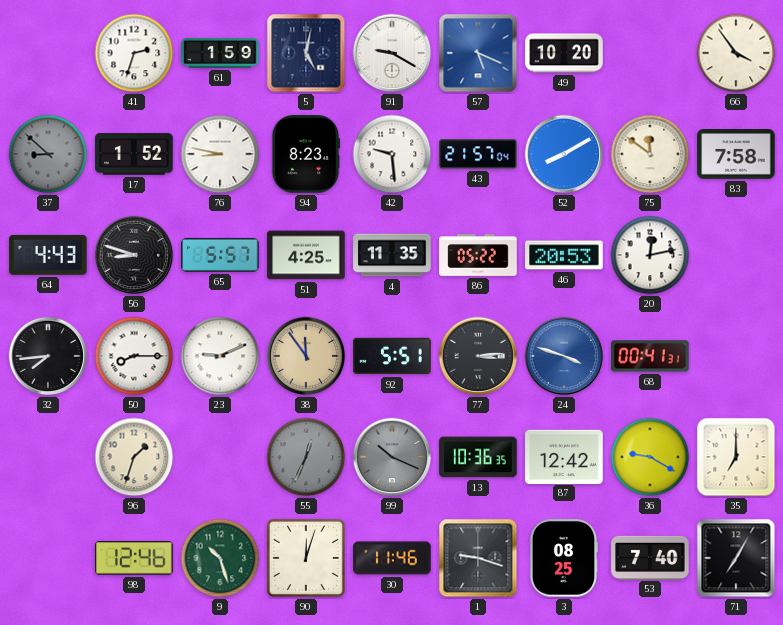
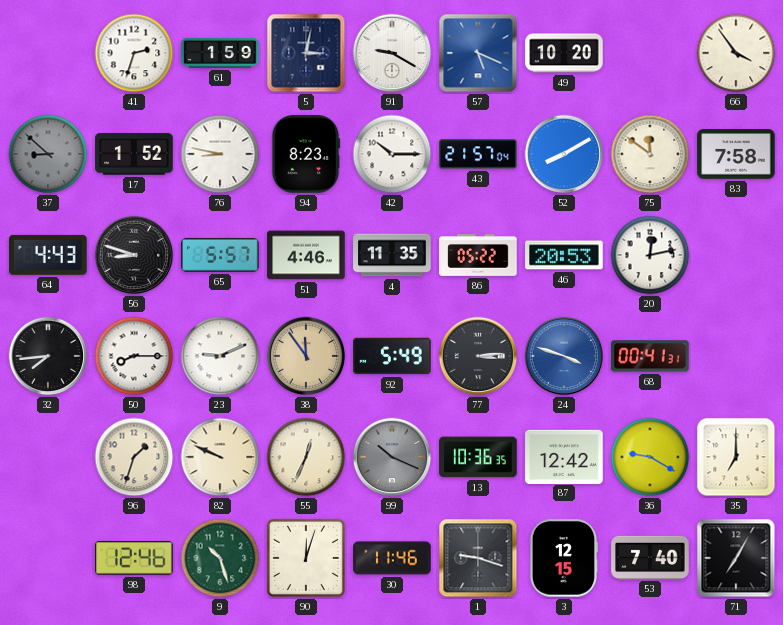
5: 5:02 -> 3:02 (306, 53)
42: 9:29 -> 10:15 (392, 154)
51: 4:25 -> 4:46 (306, 255)
92: 5:51 -> 5:49 (392, 356)
82: none -> 9:49 (220, 457)
55 dial: grey -> cream (306, 457)
3: 08:25 -> 12:15 (564, 558)
